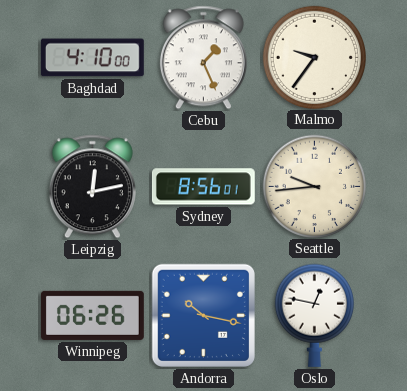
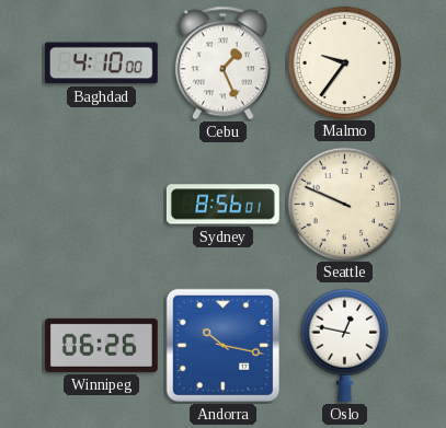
Leipzig: 12:13 -> none (92, 187)
Seattle: 9:44 -> 9:49 (344, 204)
